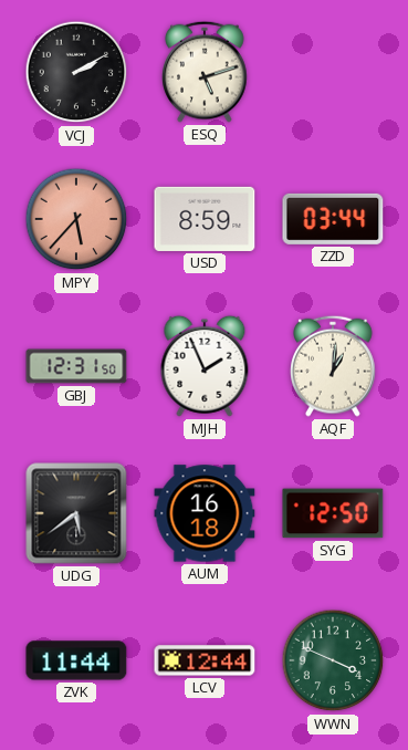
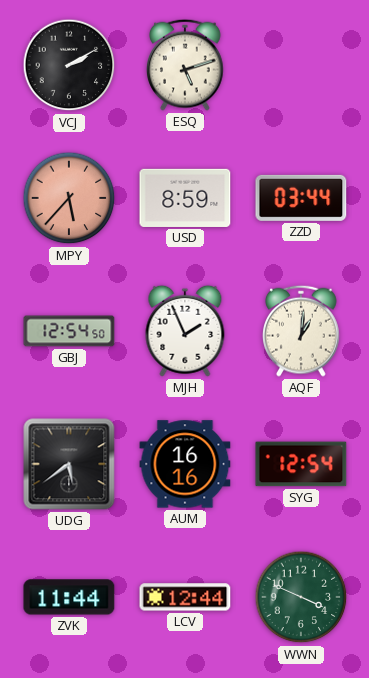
GBJ: 12:31 -> 12:54 (69, 331)
AUM: 16:18 -> 16:16 (185, 464)
SYG: 12:50 -> 12:54 (301, 464)
